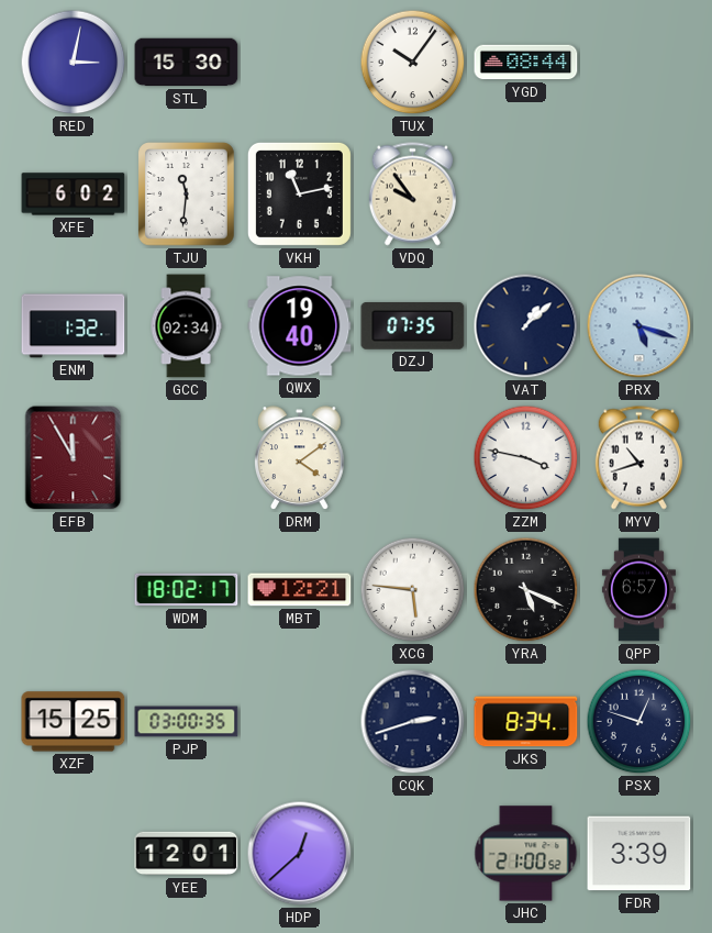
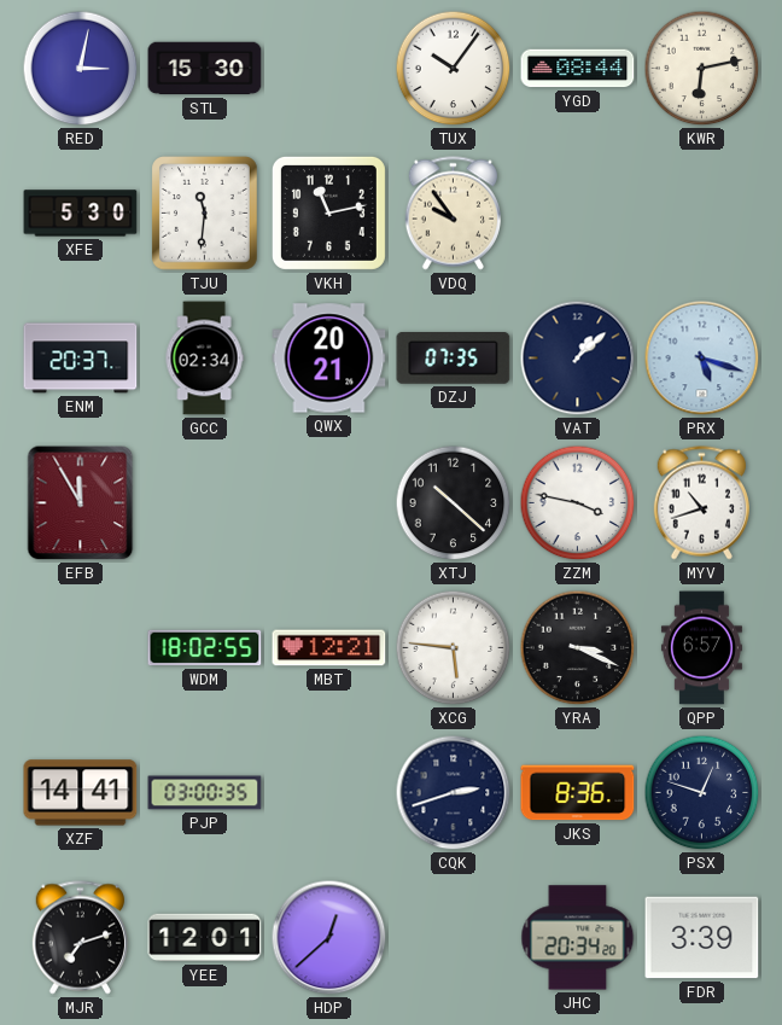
KWR: none -> 6:13 (702, 69)
XFE: 6:02 -> 5:30 (81, 214)
ENM: 1:32 -> 20:37 (81, 359)
QWX: 19:40 -> 20:21 (329, 359)
DRM: 4:09 -> none (300, 458)
XTJ: none -> 10:22 (454, 503)
WDM: 18:02:17 -> 18:02:55 (205, 648)
YRA: 5:19 -> 3:19 (578, 648)
XZF: 15:25 -> 14:41 (81, 793)
JKS: 8:34 -> 8:36 (578, 793)
MJR: none -> 7:12 (80, 938)
JHC: 21:00 -> 20:34 (578, 938)
